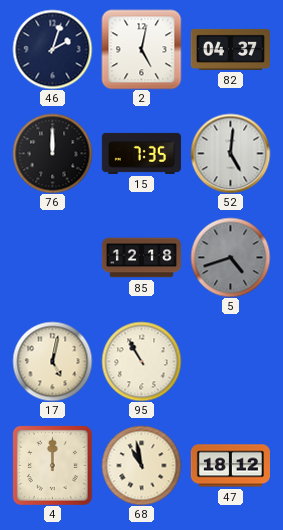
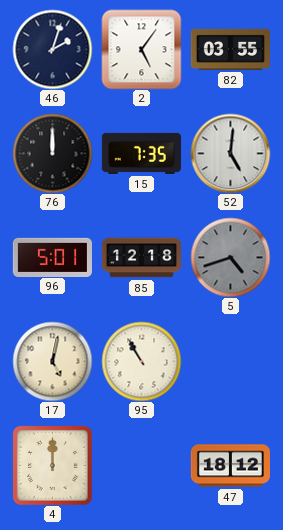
2: 5:02 -> 5:06 (141, 49)
82: 04:37 -> 03:55 (230, 49)
96: none -> 5:01 (52, 257)
68: 10:58 -> none (141, 465)
